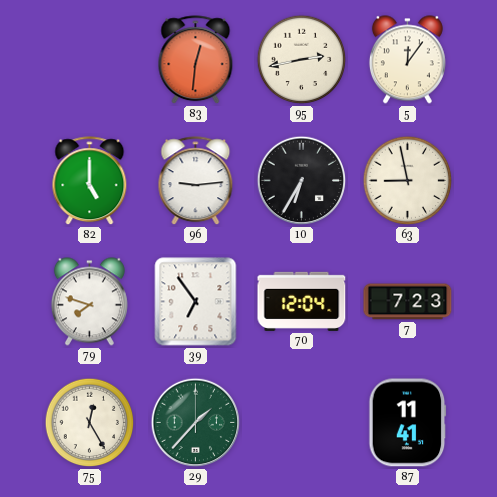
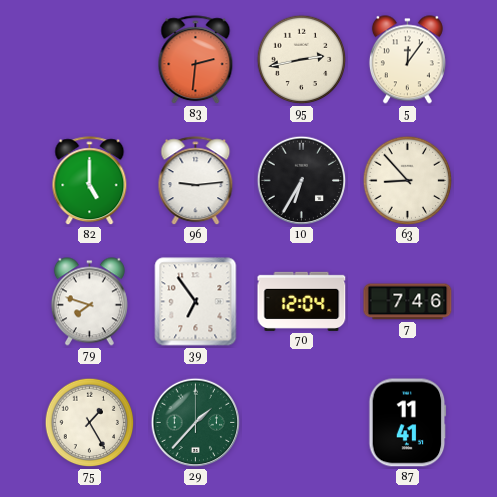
83: 12:31 -> 2:31 (196, 60)
63: 8:58 -> 8:53 (408, 181)
7: 7:23 -> 7:46 (408, 302)
75: 12:25 -> 1:25 (90, 423)
